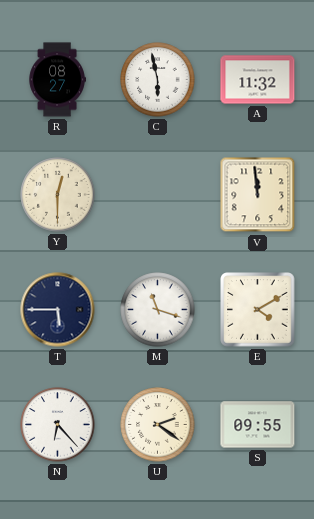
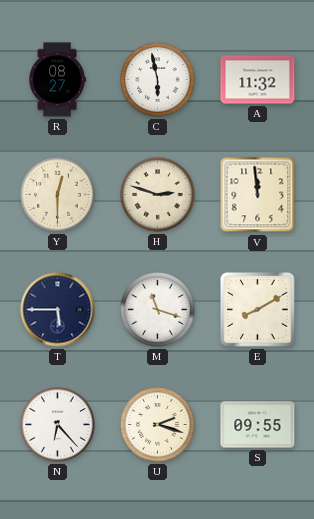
H: none -> 2:48 (158, 195)
E: 4:10 -> 8:10 (258, 310)
U: 2:21 -> 2:18 (158, 425)
